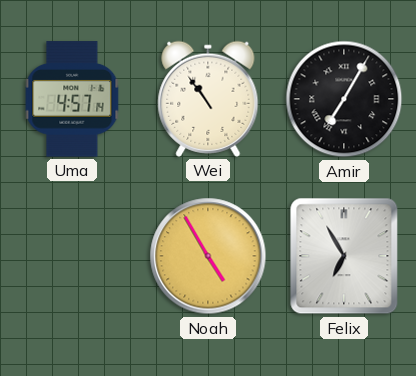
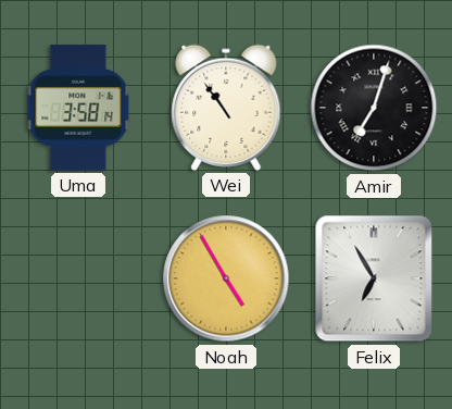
Uma: 4:57 -> 3:58 (78, 108)
Amir: 7:05 -> 7:03 (374, 108)
